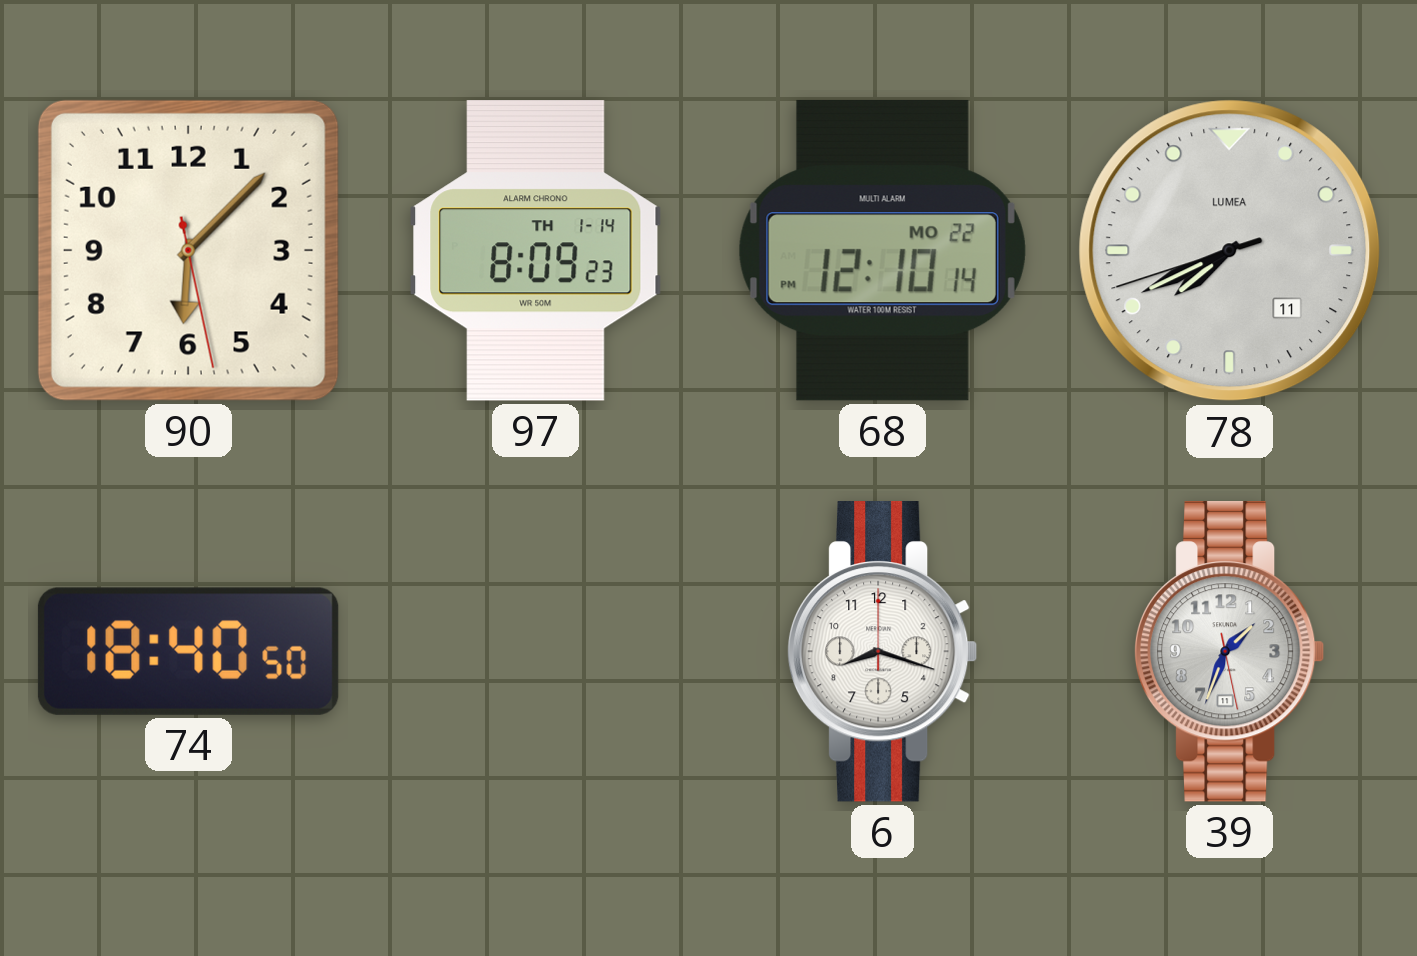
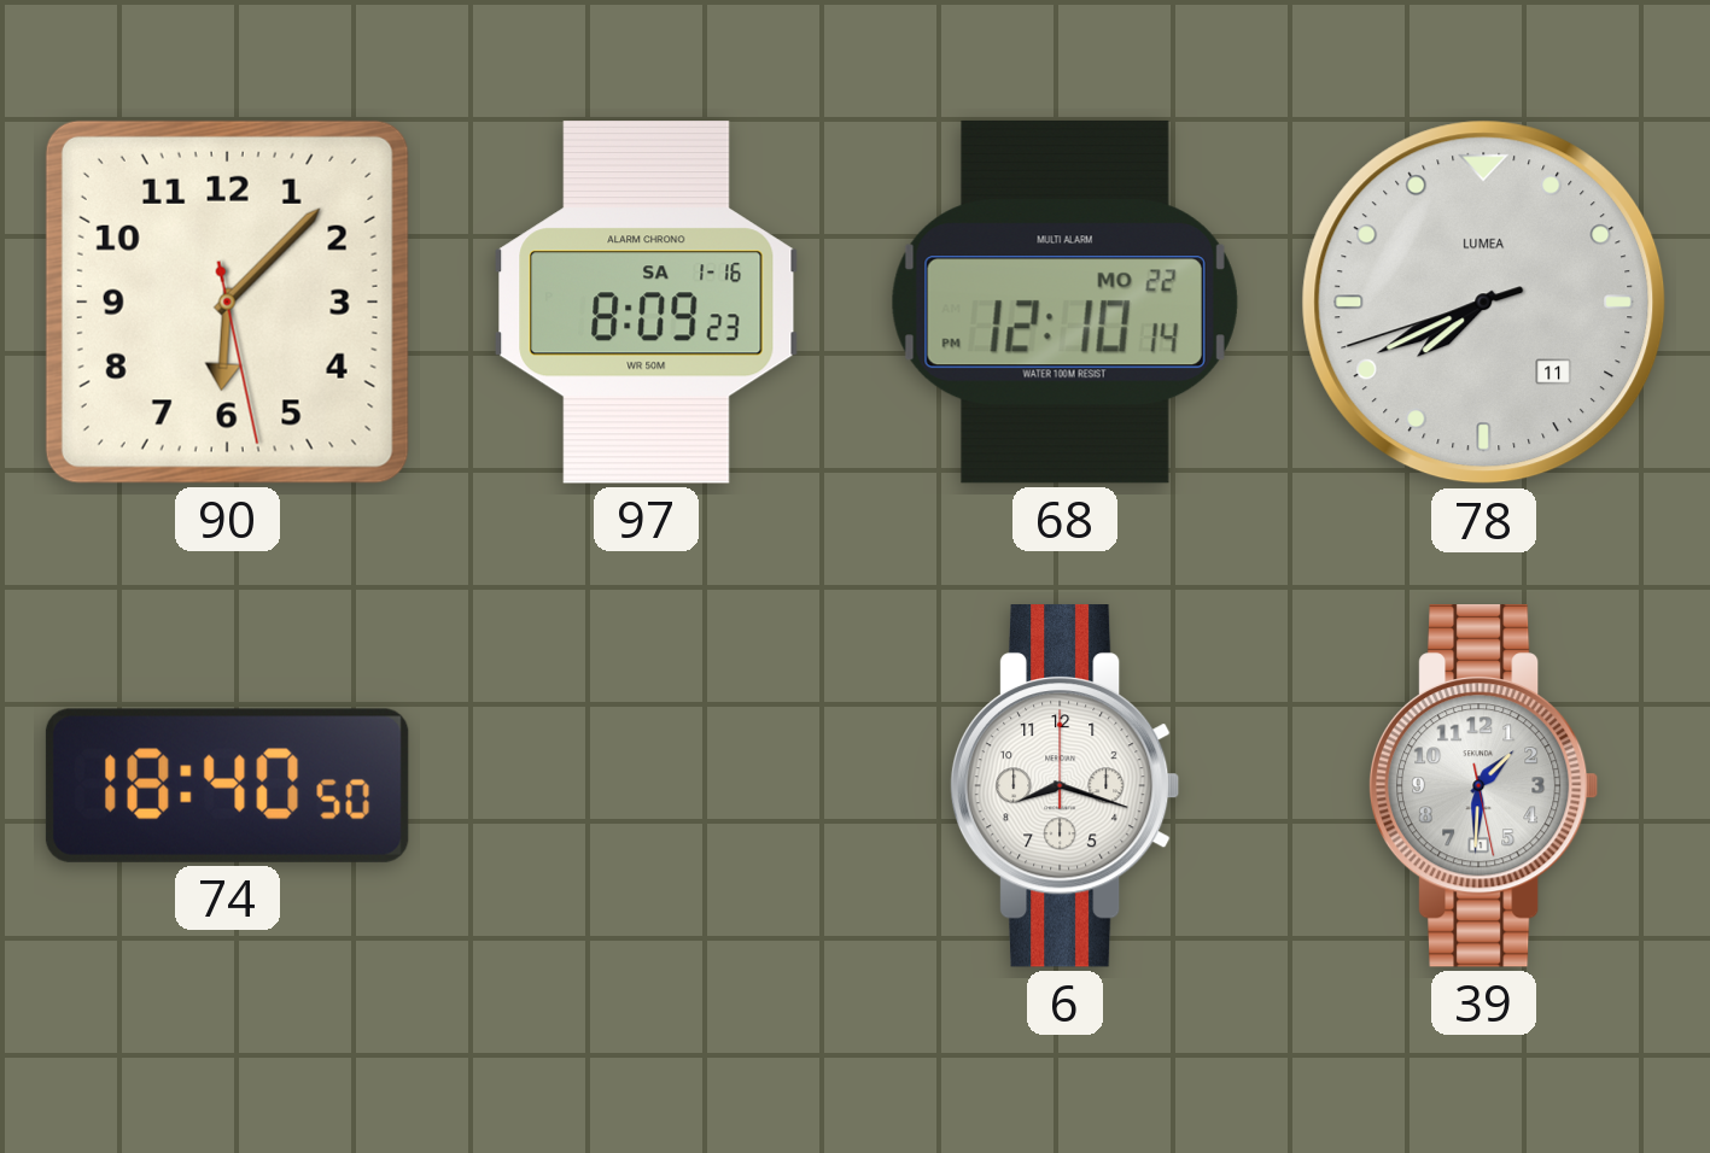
97 date: TH 1-14 -> SA 1-16 (647, 303)
39: 1:33 -> 1:30 (1483, 786)
